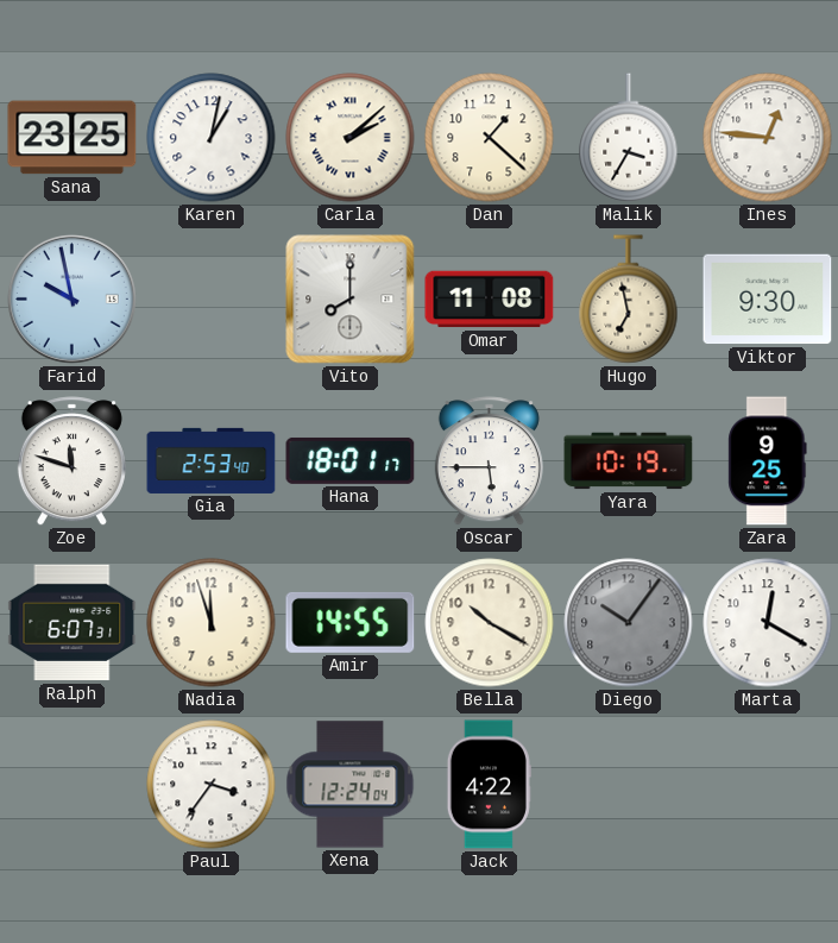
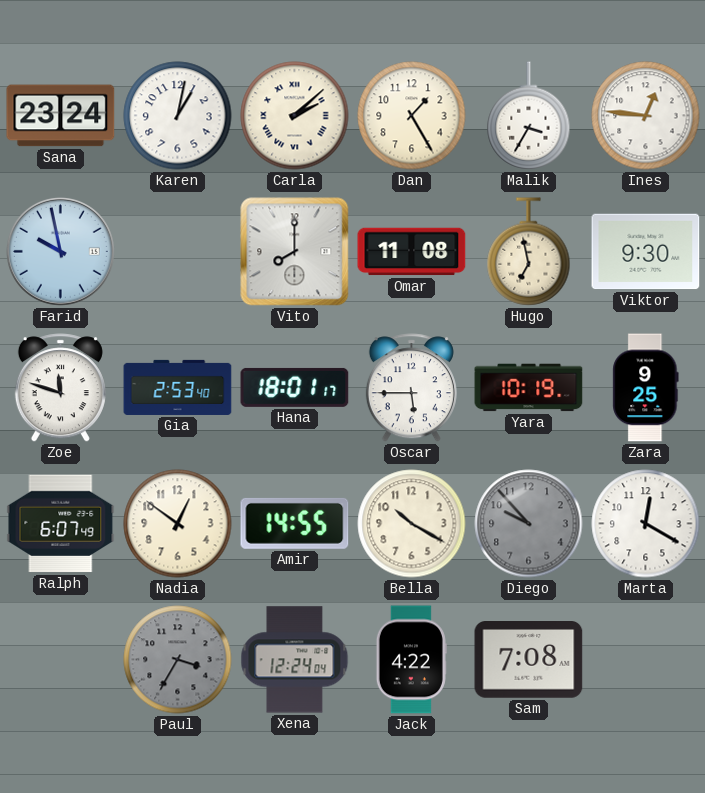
Sana: 23:25 -> 23:24 (61, 116)
Dan: 1:22 -> 1:25 (412, 116)
Ralph: 6:07:31 -> 6:07:49 (61, 524)
Nadia: 11:57 -> 12:51 (178, 524)
Diego: 10:06 -> 9:53 (529, 524)
Paul: 3:36 -> 3:35 (178, 660)
Paul dial: white -> grey (178, 660)
Sam: none -> 7:08 (529, 660)
